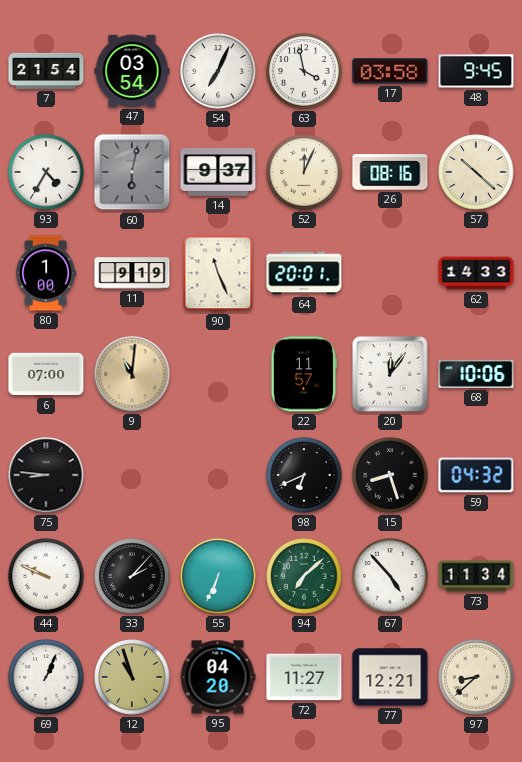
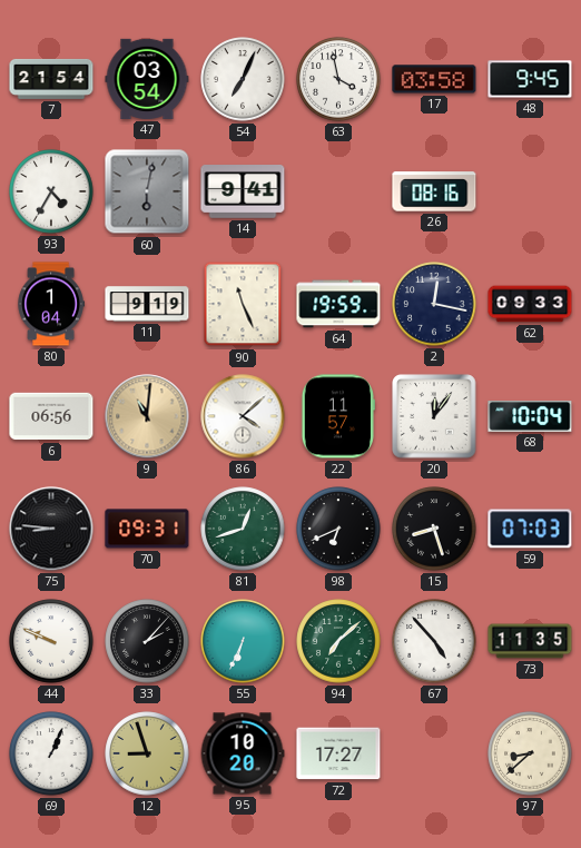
14: 9:37 -> 9:41 (243, 193)
52: 12:04 -> none (304, 172)
57: 10:22 -> none (476, 172)
80: 1:00 -> 1:04 (50, 304)
64: 20:01 -> 19:59 (338, 304)
2: none -> 12:17 (434, 304)
62: 14:33 -> 09:33 (530, 304)
6: 07:00 -> 06:56 (51, 416)
86: none -> 4:08 (243, 416)
68: 10:06 -> 10:04 (530, 417)
70: none -> 09:31 (147, 529)
81: none -> 12:42 (243, 529)
59: 04:32 -> 07:03 (530, 529)
73: 11:34 -> 11:35 (530, 641)
12: 10:57 -> 8:57 (147, 753)
95: 04:20 -> 10:20 (243, 753)
72: 11:27 -> 17:27 (338, 753)
77: 12:21 -> none (390, 677)
